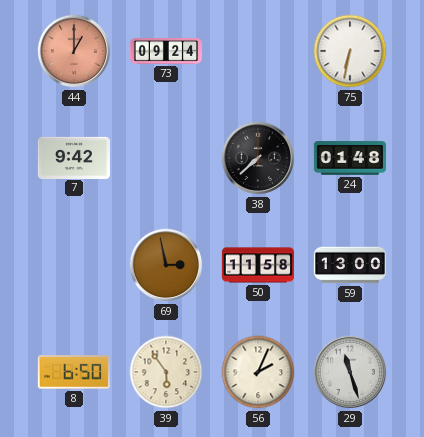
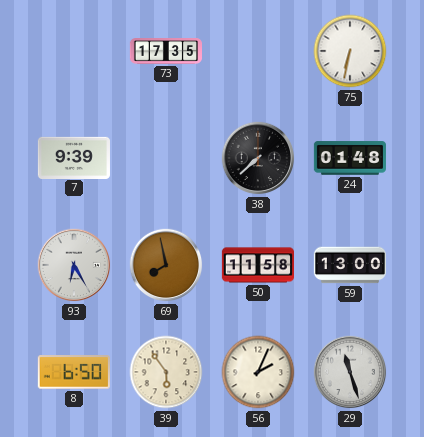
44: 1:00 -> none (74, 51)
73: 09:24 -> 17:35 (165, 52)
7: 9:42 -> 9:39 (74, 157)
93: none -> 6:25 (74, 265)
69: 2:58 -> 7:58 (166, 265)
